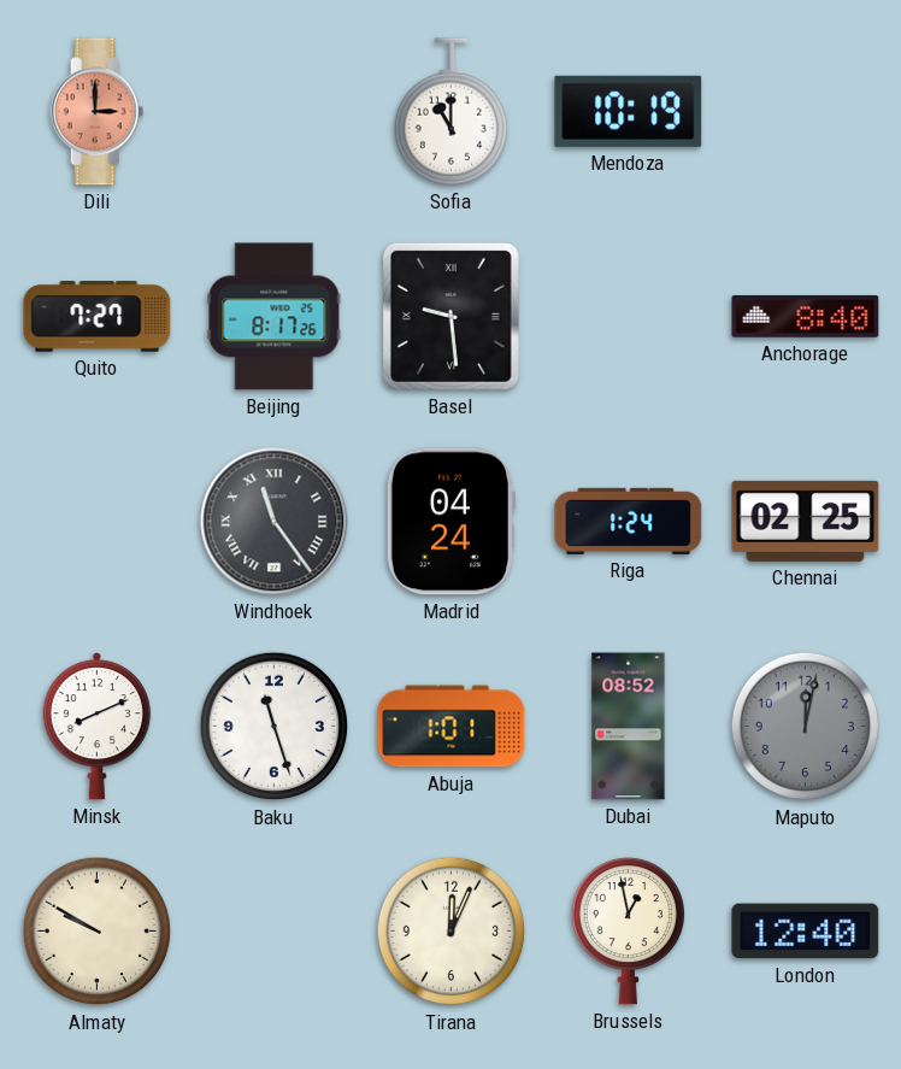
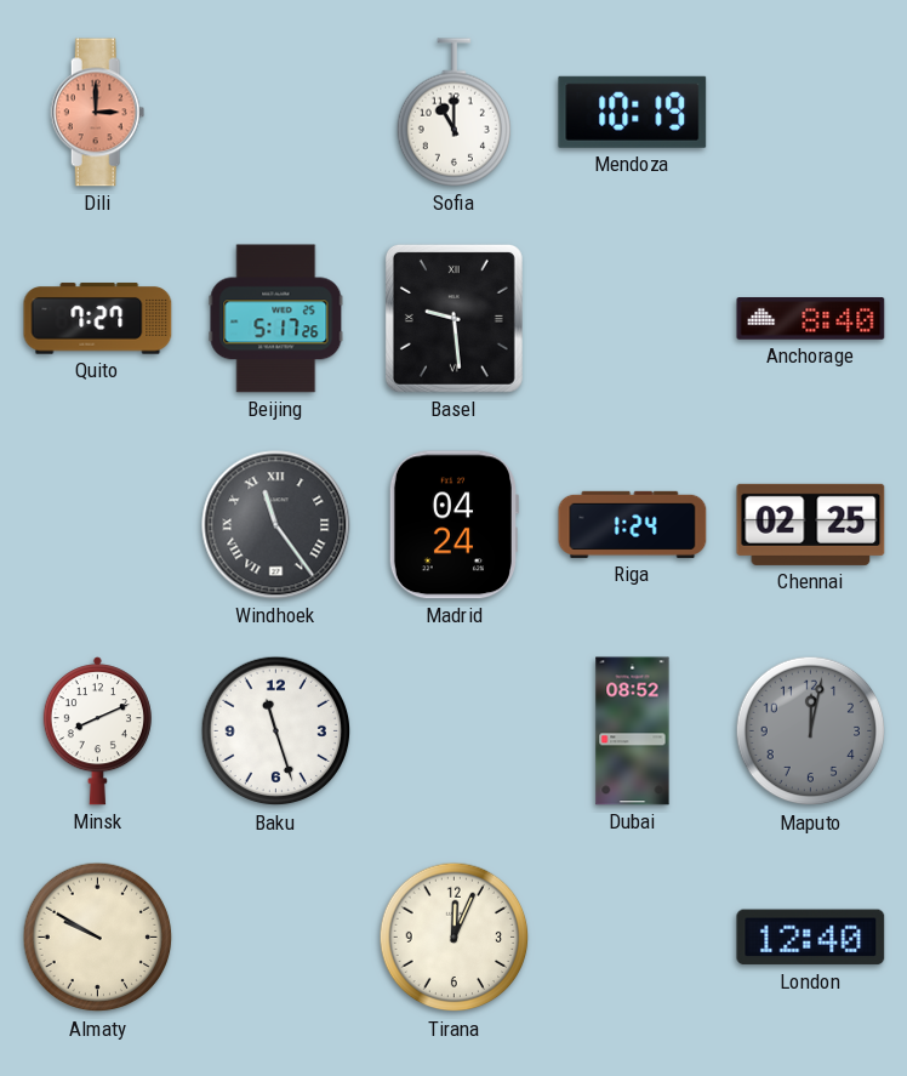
Beijing: 8:17 -> 5:17 (276, 319)
Abuja: 1:01 -> none (452, 727)
Brussels: 12:58 -> none (628, 930)
